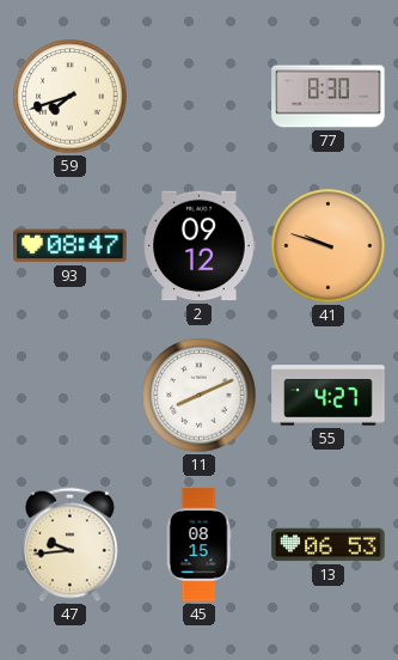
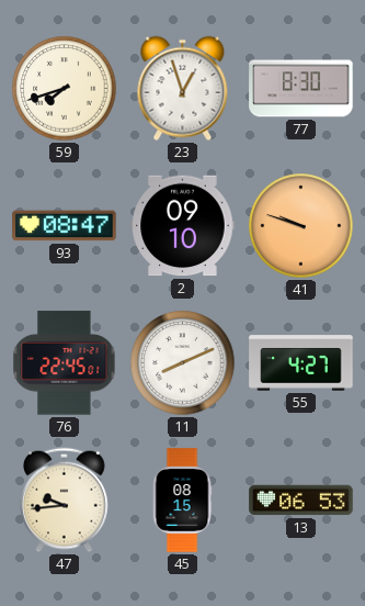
23: none -> 12:57 (183, 89)
2: 09:12 -> 09:10 (183, 226)
76: none -> 22:45 (65, 363)
